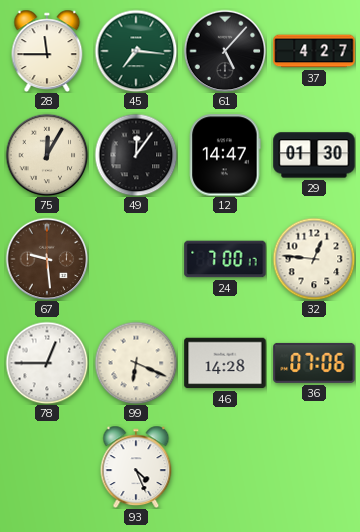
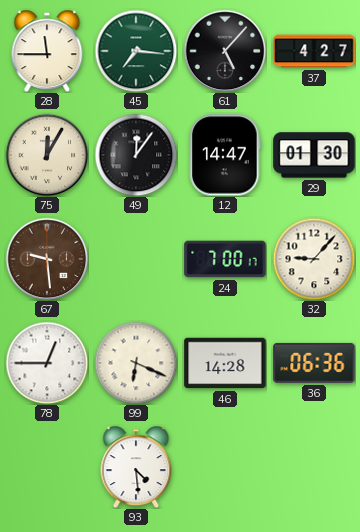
32: 12:46 -> 9:07 (314, 259)
36: 07:06 -> 06:36 (314, 363)
93: 4:26 -> 4:29 (136, 467)
